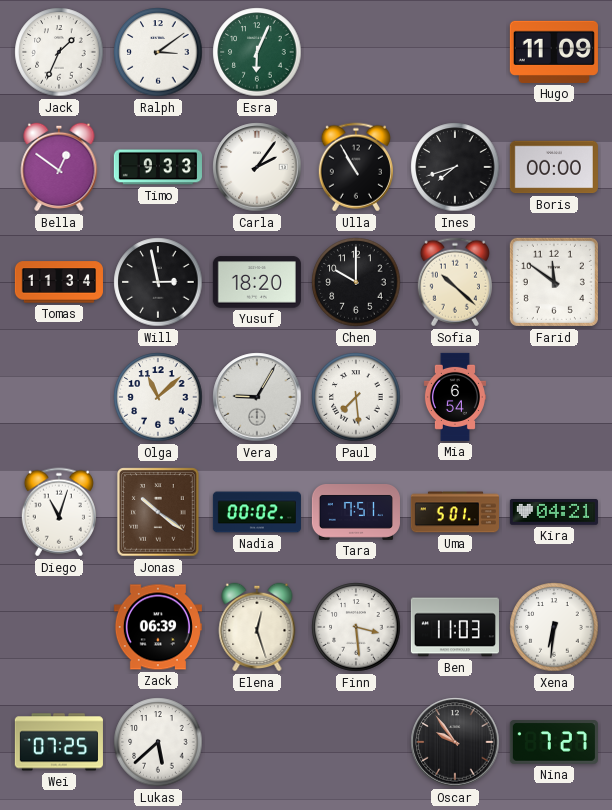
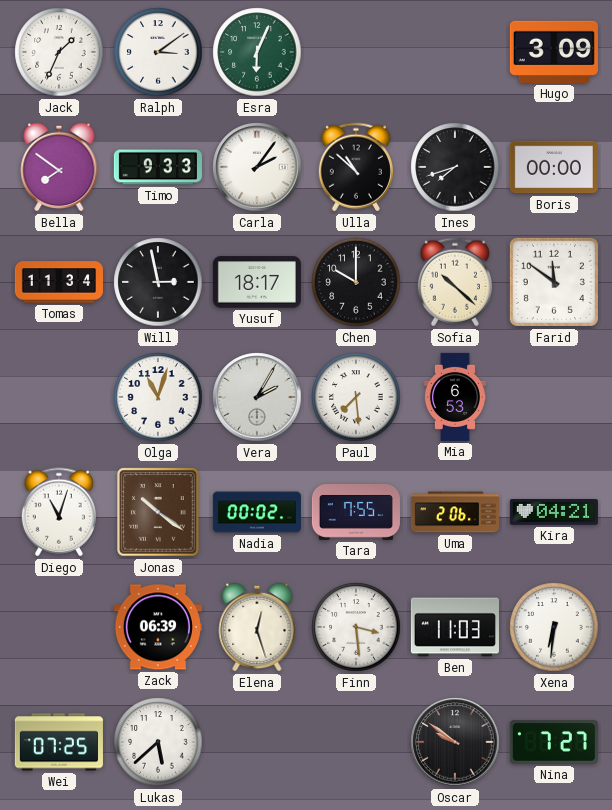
Hugo: 11:09 -> 3:09 (554, 52)
Bella: 12:51 -> 7:51 (59, 167)
Ulla: 10:55 -> 10:52 (356, 167)
Yusuf: 18:20 -> 18:17 (257, 282)
Olga: 11:08 -> 11:03 (158, 397)
Vera: 9:05 -> 2:05 (257, 397)
Mia: 6:54 -> 6:53 (455, 397)
Tara: 7:51 -> 7:55 (356, 513)
Uma: 5:01 -> 2:06 (455, 512)
Oscar: 9:54 -> 9:51 (455, 742)
